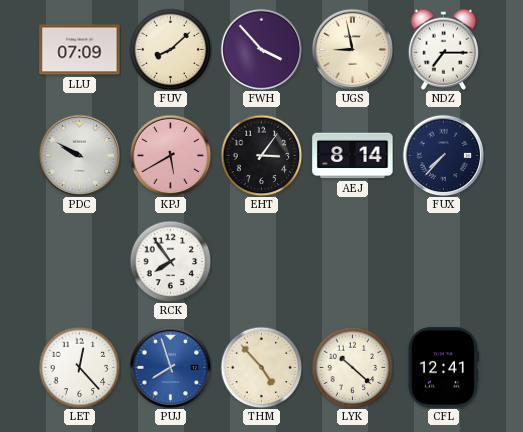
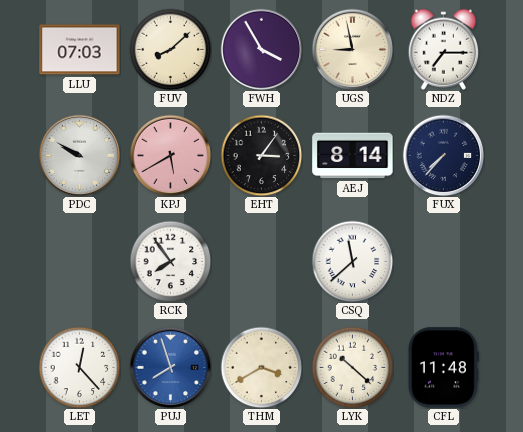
LLU: 07:09 -> 07:03 (80, 50)
FWH: 3:53 -> 3:55 (261, 49)
CSQ: none -> 11:38 (352, 261)
THM: 4:53 -> 3:40 (261, 367)
CFL: 12:41 -> 11:48 (443, 368)
